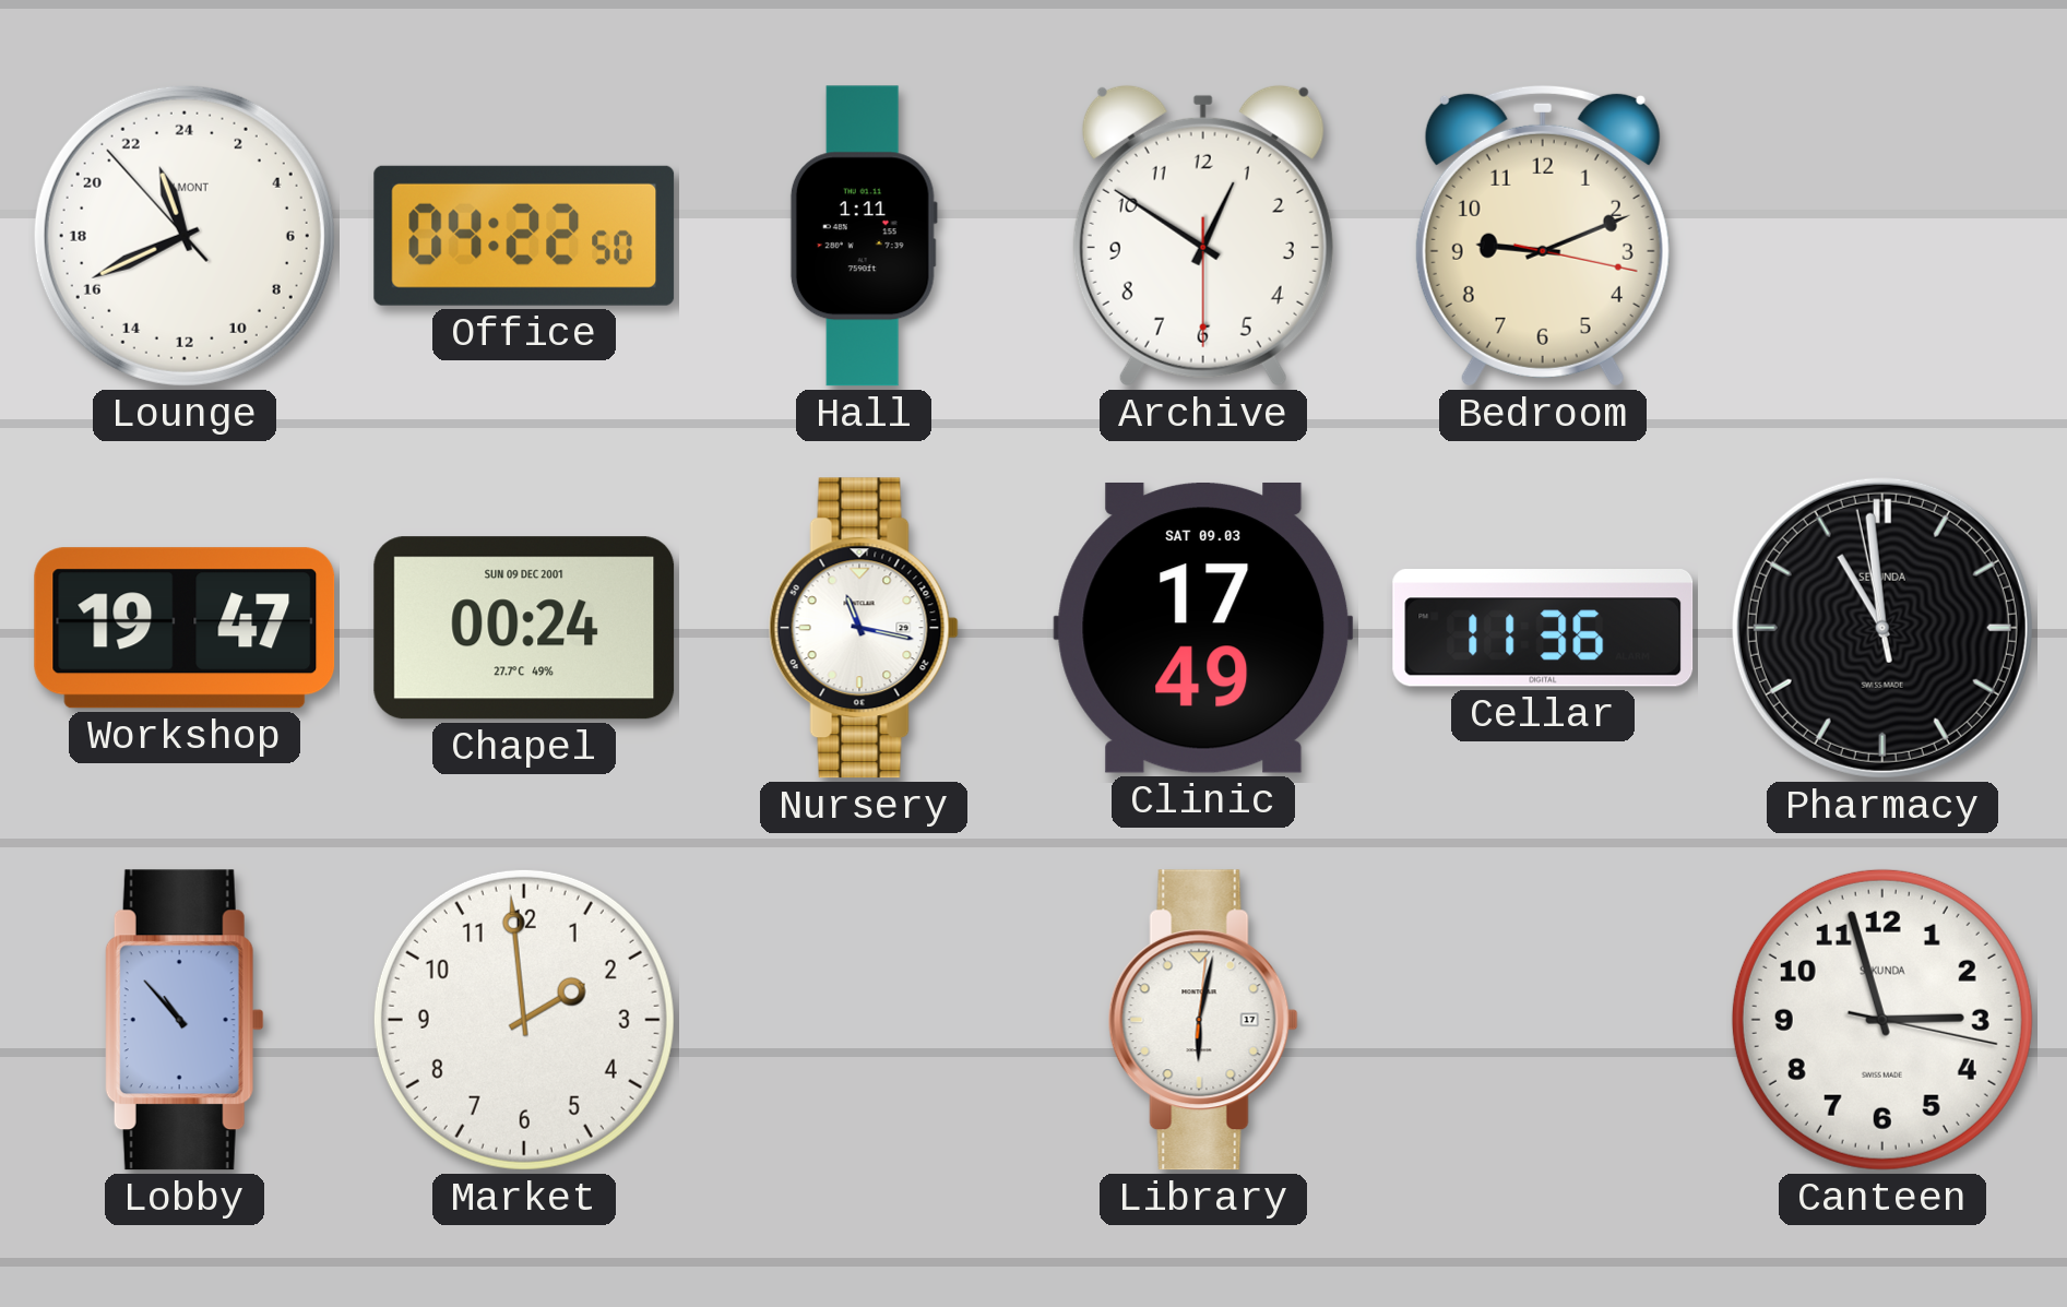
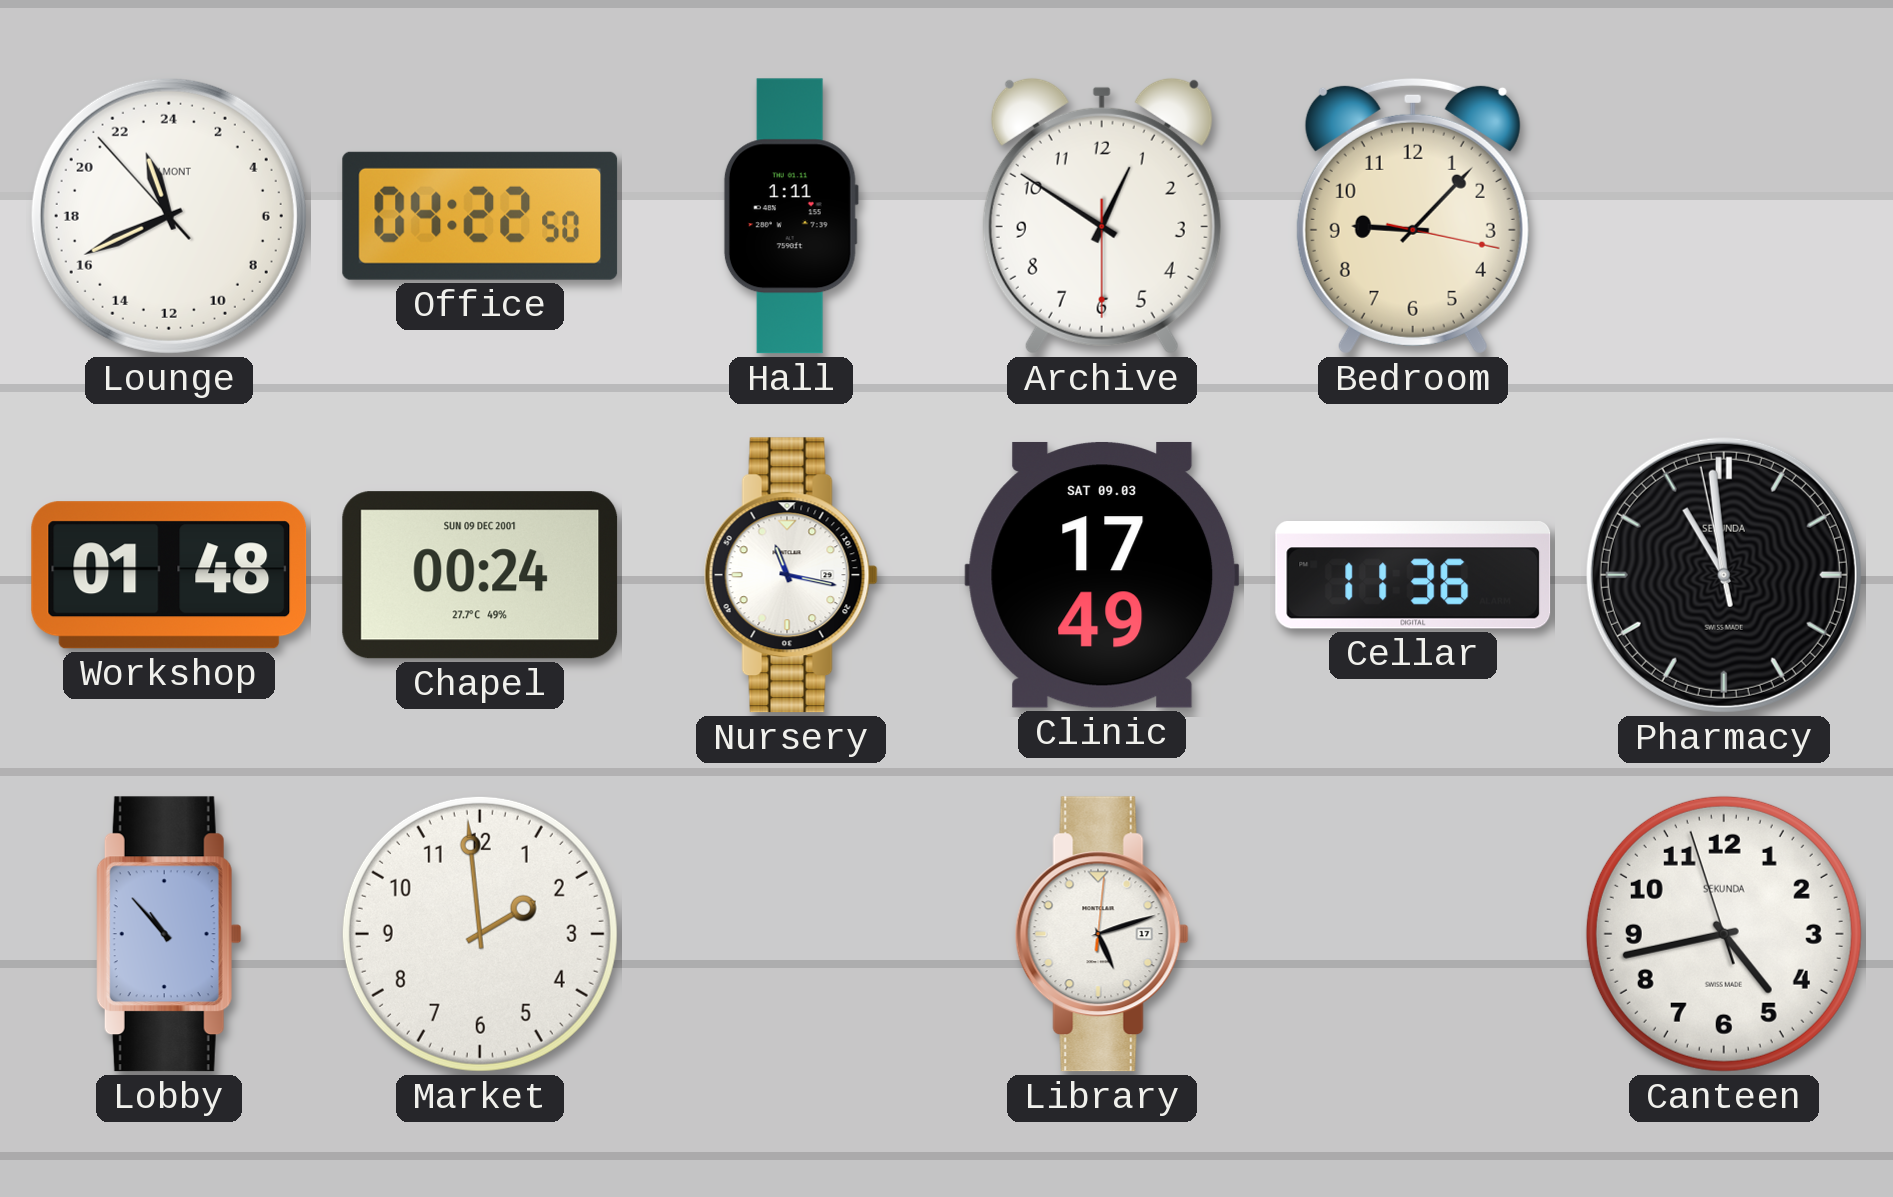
Bedroom: 9:11 -> 9:07 (1413, 216)
Workshop: 19:47 -> 01:48 (169, 575)
Library: 6:02 -> 5:12 (1102, 934)
Canteen: 2:57 -> 4:42 (1724, 934)
